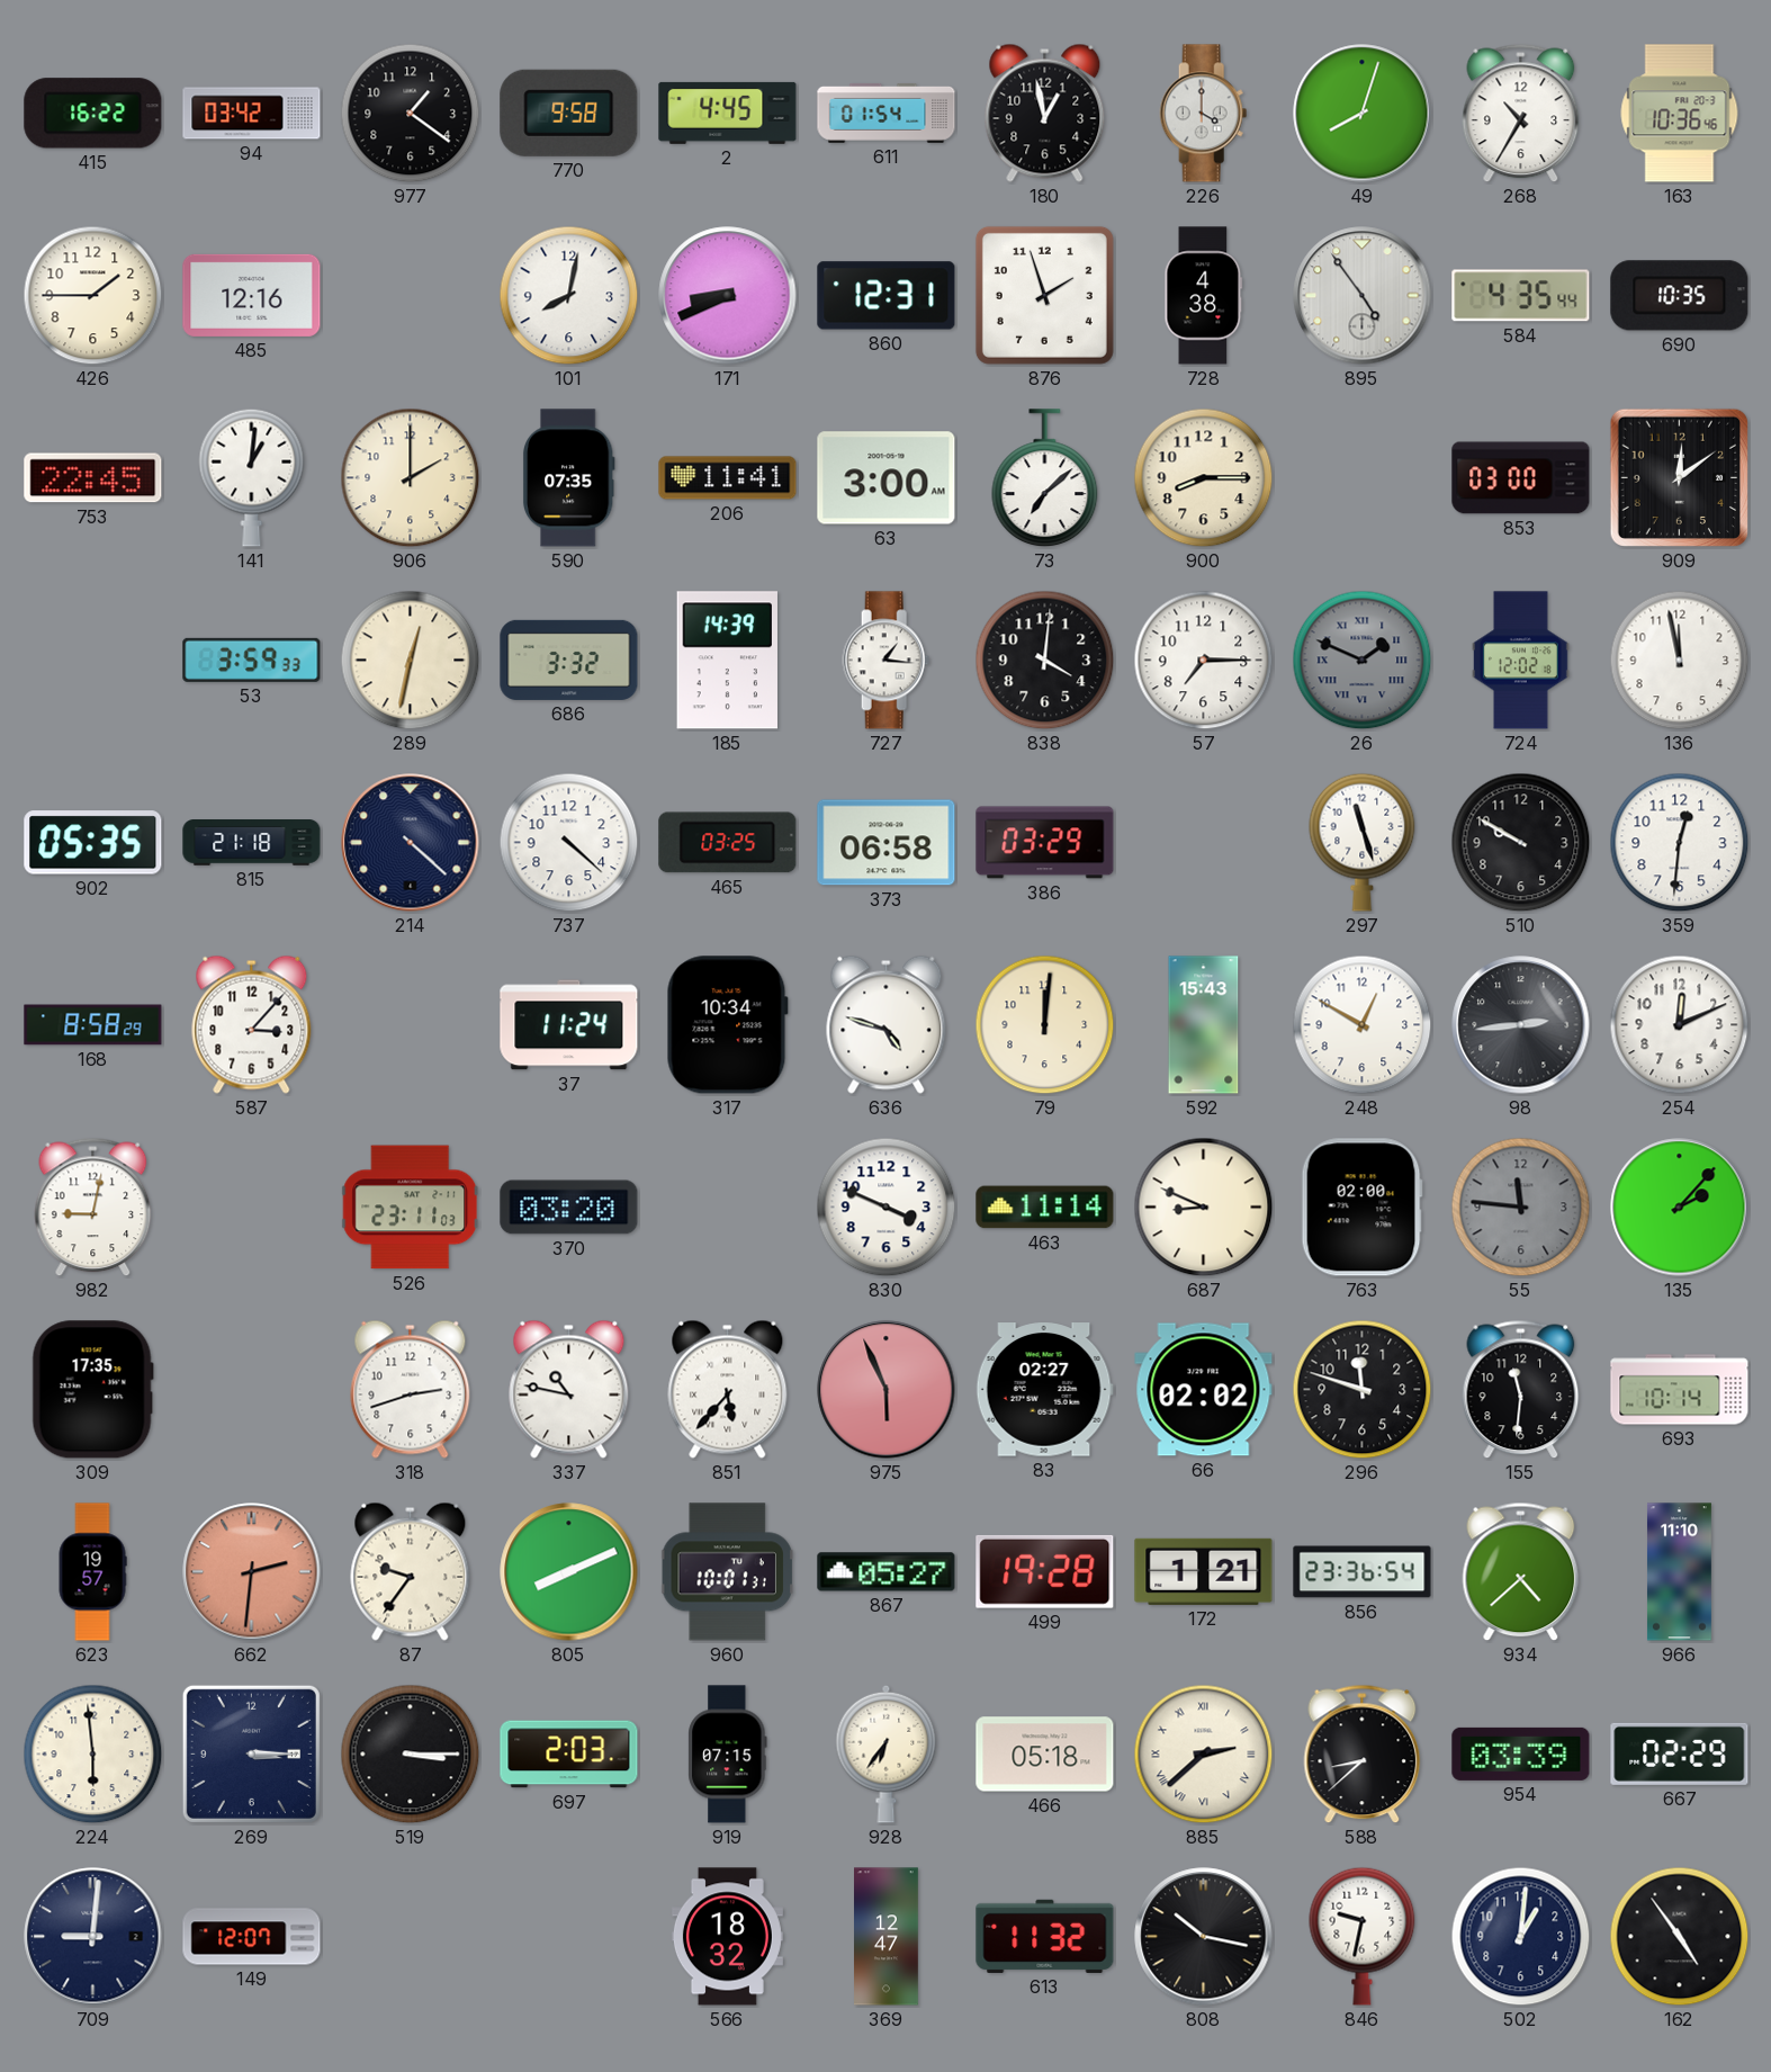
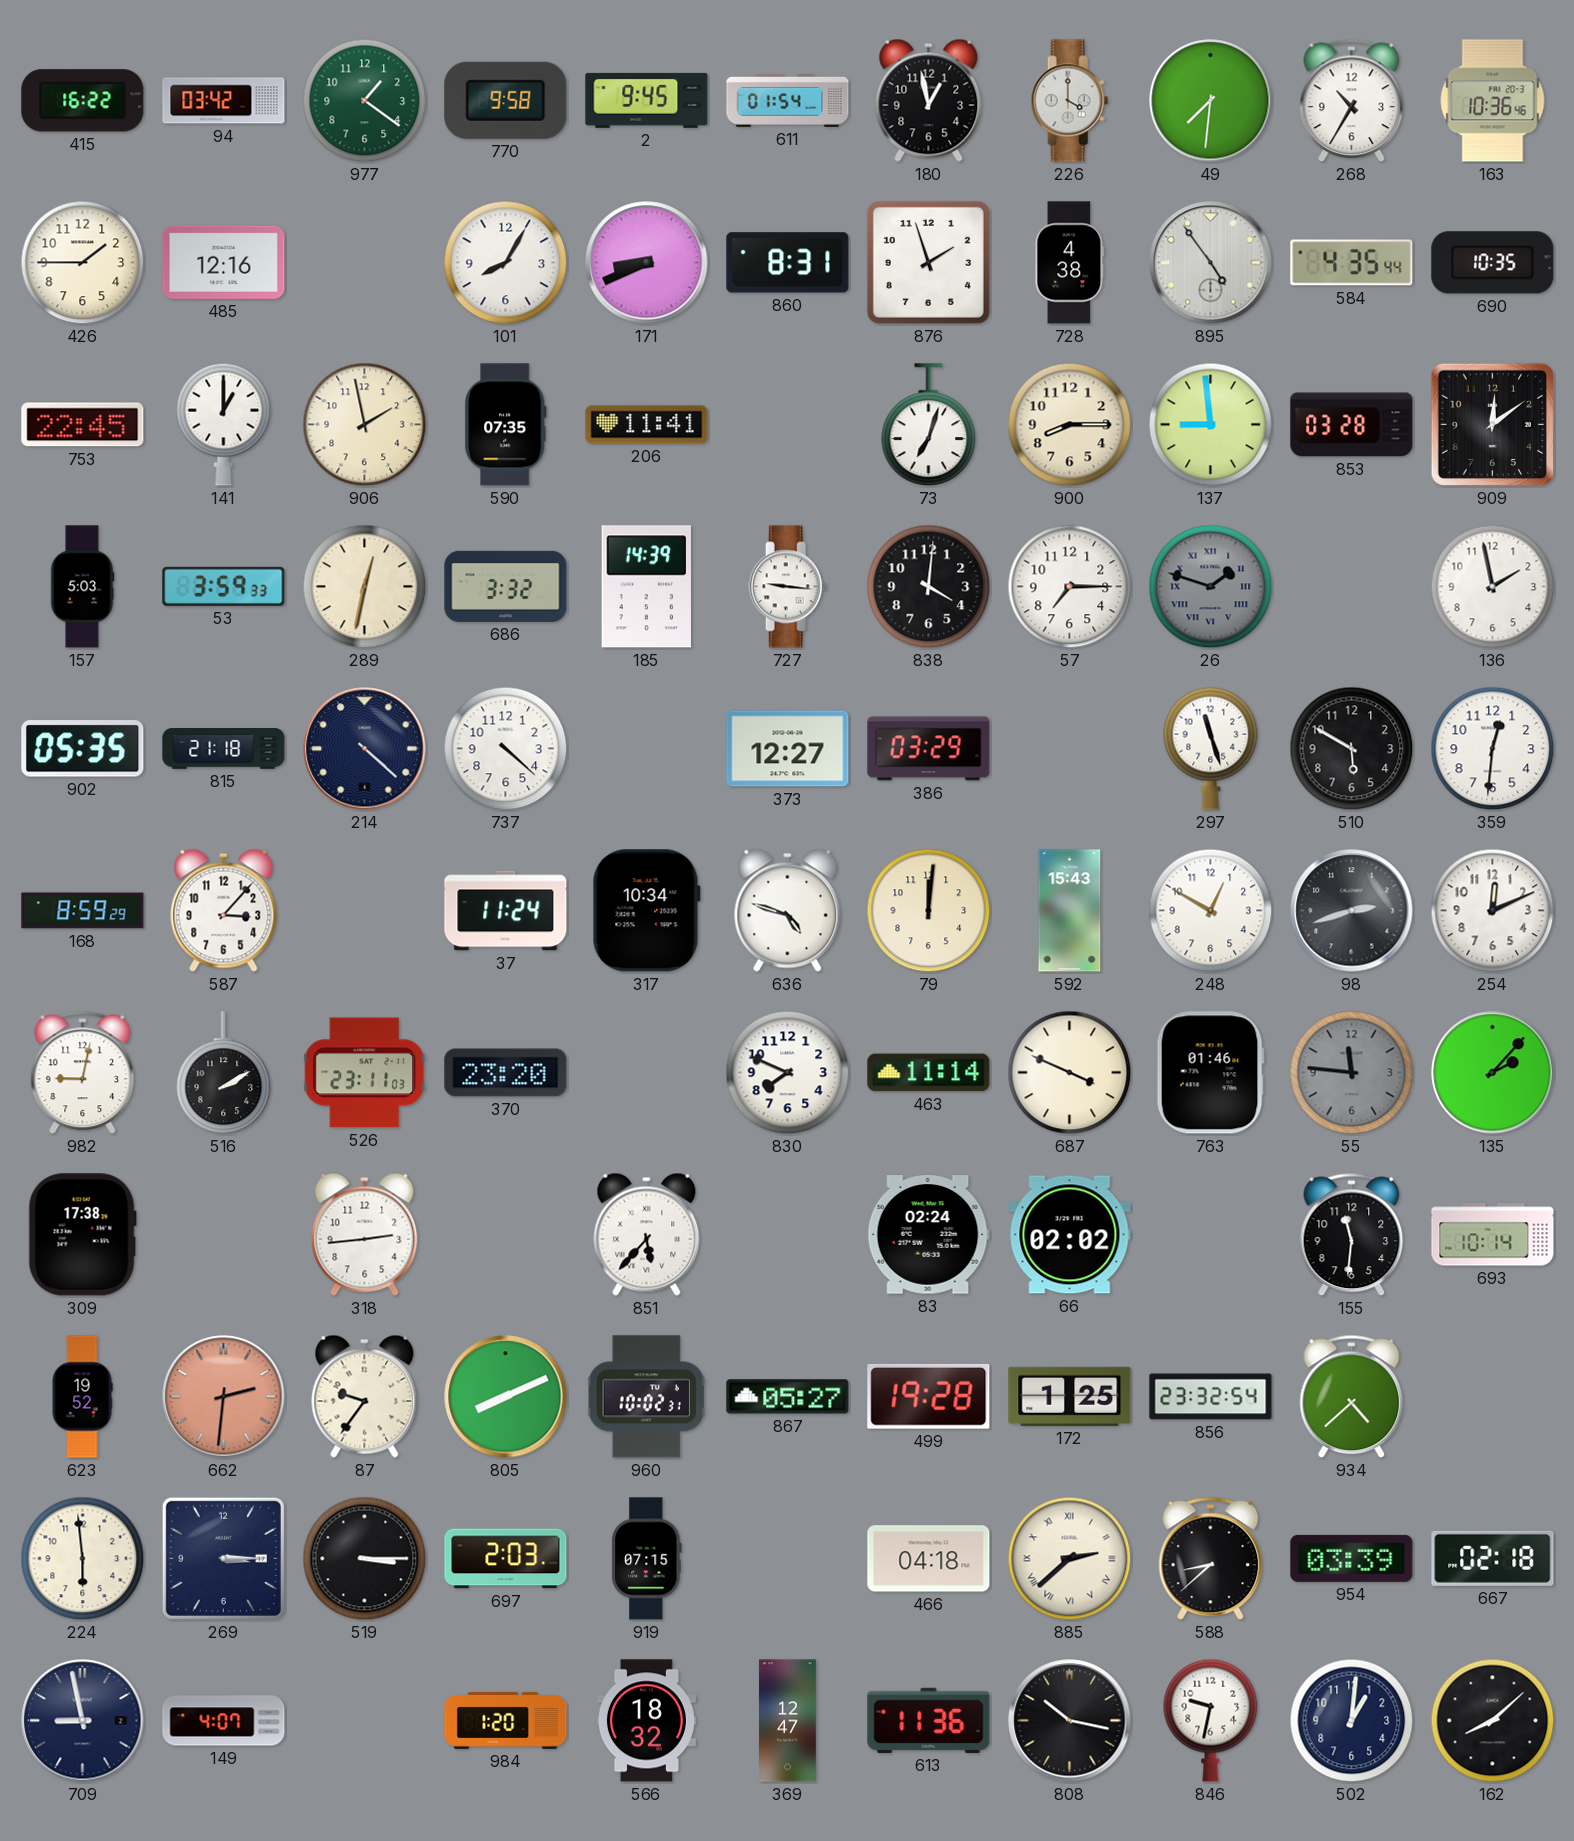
977 dial: black -> green (365, 101)
2: 4:45 -> 9:45 (647, 100)
49: 8:03 -> 7:31 (1211, 101)
101: 8:02 -> 8:05 (506, 263)
860: 12:31 -> 8:31 (788, 263)
141: 1:01 -> 1:00 (224, 424)
906: 2:00 -> 1:58 (365, 425)
63: 3:00 -> none (887, 478)
73: 7:08 -> 7:03 (929, 425)
137: none -> 8:59 (1211, 425)
853: 03:00 -> 03:28 (1352, 425)
157: none -> 5:03 (82, 587)
727: 1:16 -> 9:16 (788, 587)
26: 1:49 -> 1:48 (1211, 587)
724: 12:02 -> none (1521, 661)
136: 11:58 -> 1:58 (1493, 587)
465: 03:25 -> none (728, 843)
373: 06:58 -> 12:27 (788, 749)
510: 9:50 -> 5:50 (1352, 749)
168: 8:58 -> 8:59 (83, 911)
98: 2:44 -> 2:42 (1352, 911)
516: none -> 2:10 (224, 1073)
370: 03:20 -> 23:20 (506, 1073)
830: 3:49 -> 7:49 (788, 1073)
687: 8:49 -> 3:49 (1070, 1073)
763: 02:00 -> 01:46 (1210, 1073)
309: 17:35 -> 17:38 (82, 1235)
318: 2:42 -> 2:44 (365, 1234)
337: 10:47 -> none (569, 1389)
975: 5:56 -> none (887, 1390)
83: 02:27 -> 02:24 (928, 1235)
296: 11:48 -> none (1363, 1390)
623: 19:57 -> 19:52 (82, 1397)
960: 10:01 -> 10:02 (647, 1397)
172: 1:21 -> 1:25 (1070, 1396)
856: 23:36 -> 23:32 (1211, 1397)
966: 11:10 -> none (1679, 1572)
928: 6:36 -> none (887, 1753)
466: 05:18 -> 04:18 (929, 1559)
667: 02:29 -> 02:18 (1493, 1558)
709: 9:01 -> 8:58 (83, 1721)
149: 12:07 -> 4:07 (224, 1721)
984: none -> 1:20 (506, 1720)
613: 11:32 -> 11:36 (929, 1720)
162: 4:54 -> 8:08 (1493, 1721)
